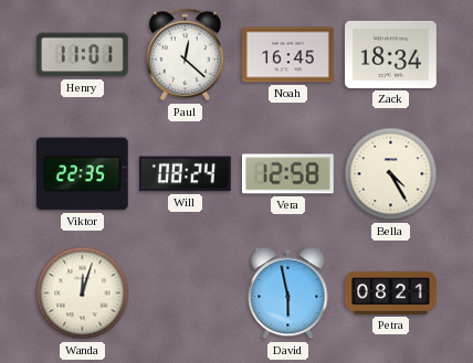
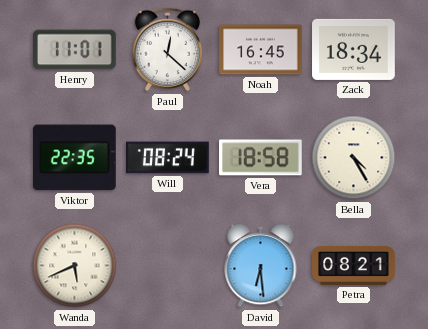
Vera: 12:58 -> 18:58 (261, 158)
Wanda: 12:03 -> 5:41 (75, 266)
David: 5:58 -> 6:29 (261, 266)
